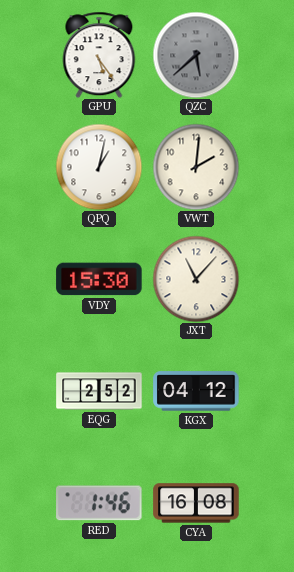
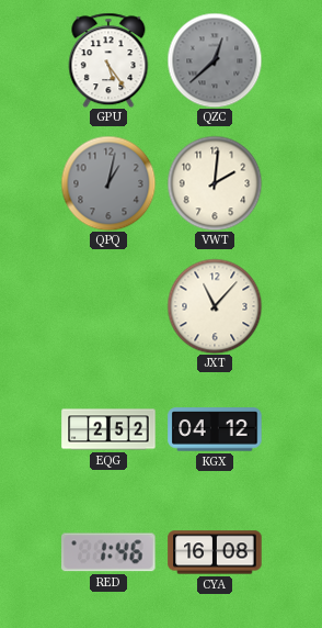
QZC: 5:38 -> 12:38 (215, 60)
QPQ dial: white -> grey (108, 183)
VDY: 15:30 -> none (99, 279)
